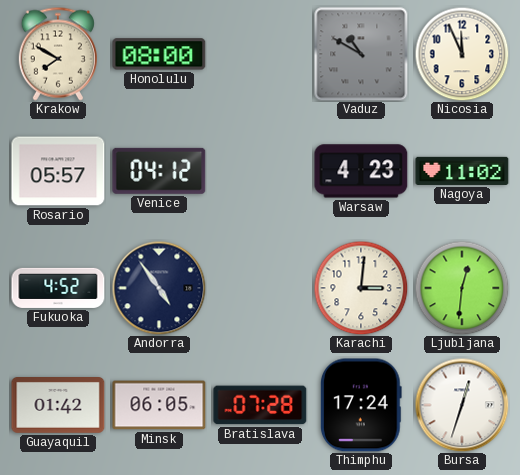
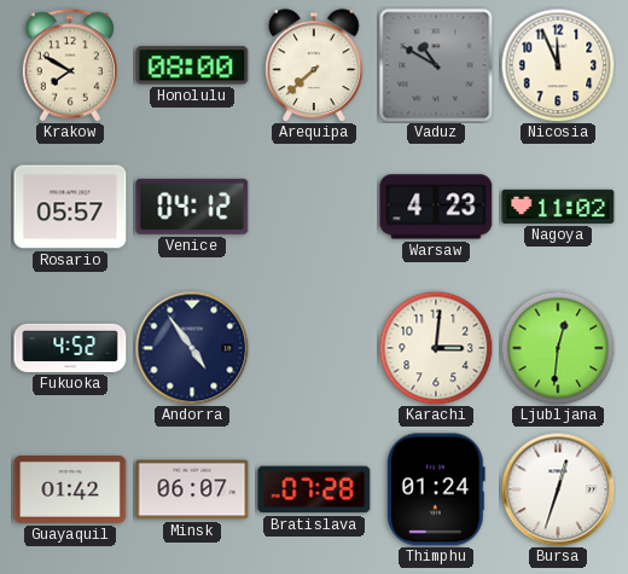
Arequipa: none -> 7:38 (314, 65)
Minsk: 06:05 -> 06:07 (192, 489)
Thimphu: 17:24 -> 01:24 (436, 489)
